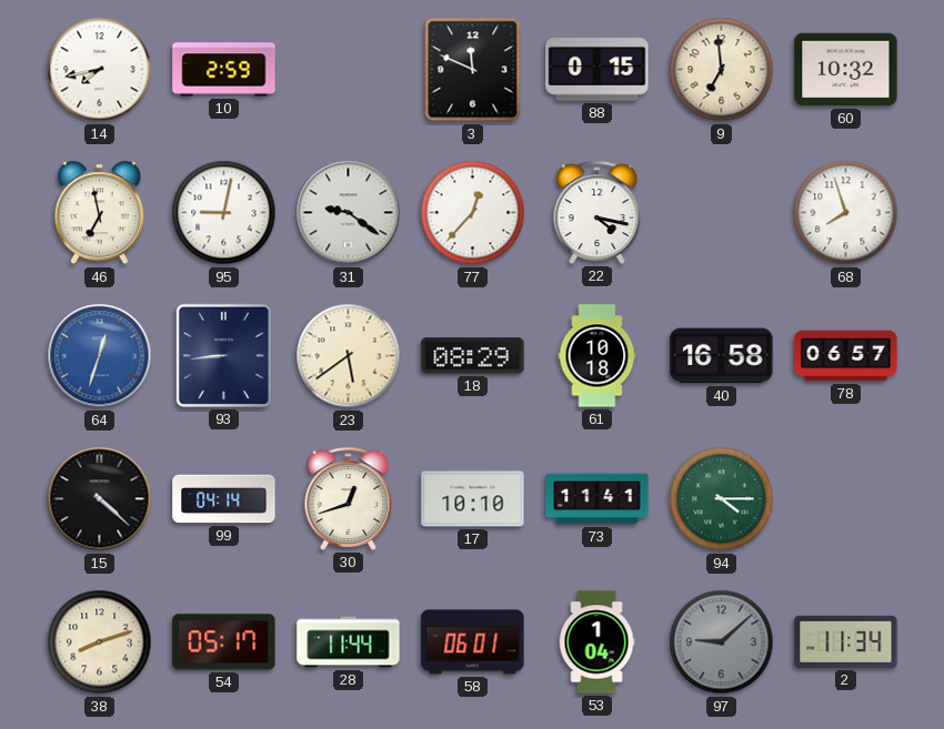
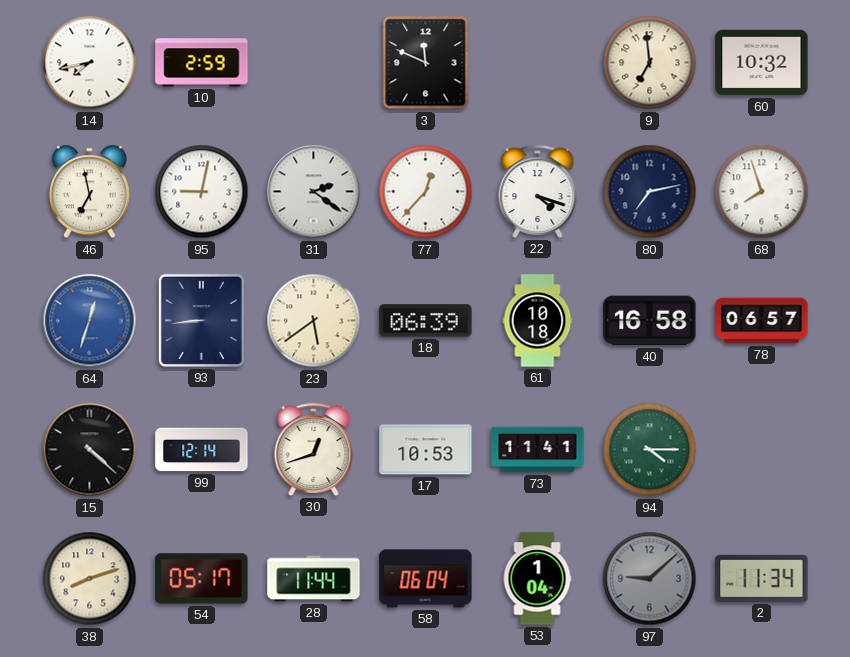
88: 0:15 -> none (597, 70)
31: 9:21 -> 2:21 (314, 192)
22: 4:17 -> 4:18 (538, 191)
80: none -> 7:13 (650, 192)
18: 08:29 -> 06:39 (426, 321)
99: 04:14 -> 12:14 (202, 450)
17: 10:10 -> 10:53 (426, 450)
58: 06:01 -> 06:04 (426, 579)
